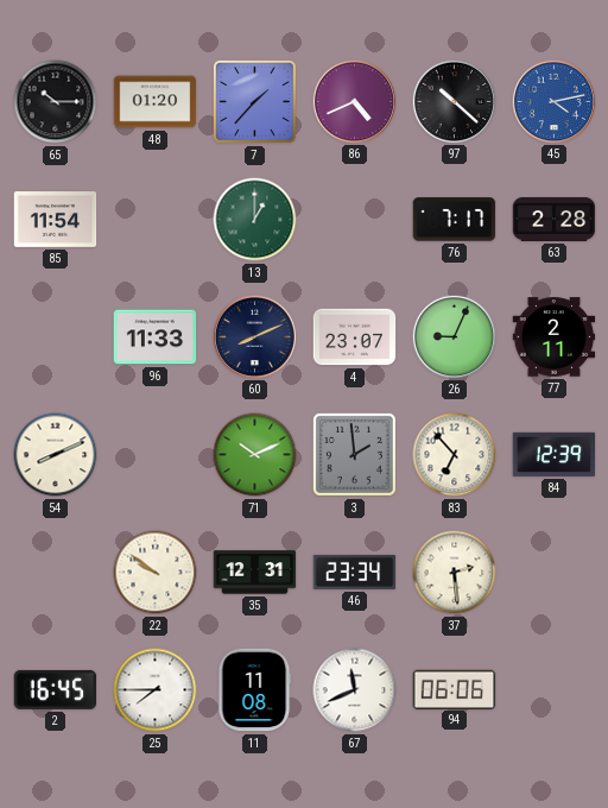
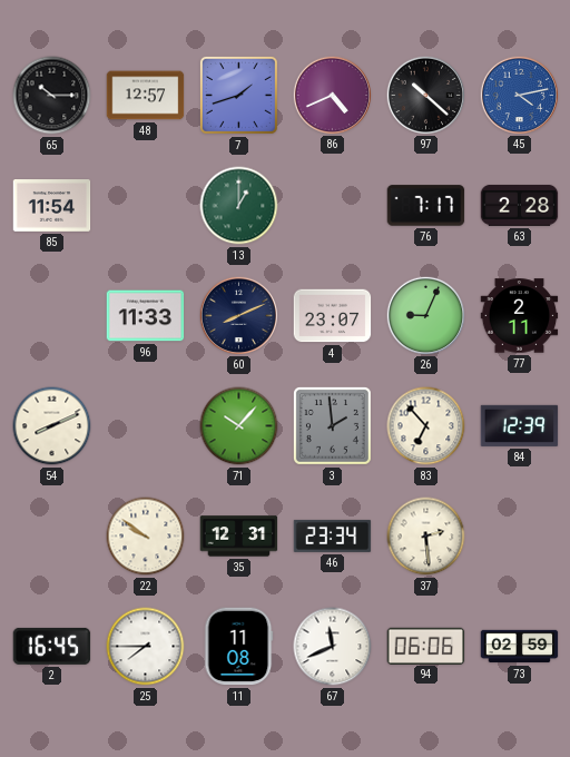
48: 01:20 -> 12:57 (146, 96)
7: 1:37 -> 1:42 (238, 95)
71: 10:11 -> 10:07 (239, 426)
73: none -> 02:59 (520, 647)
